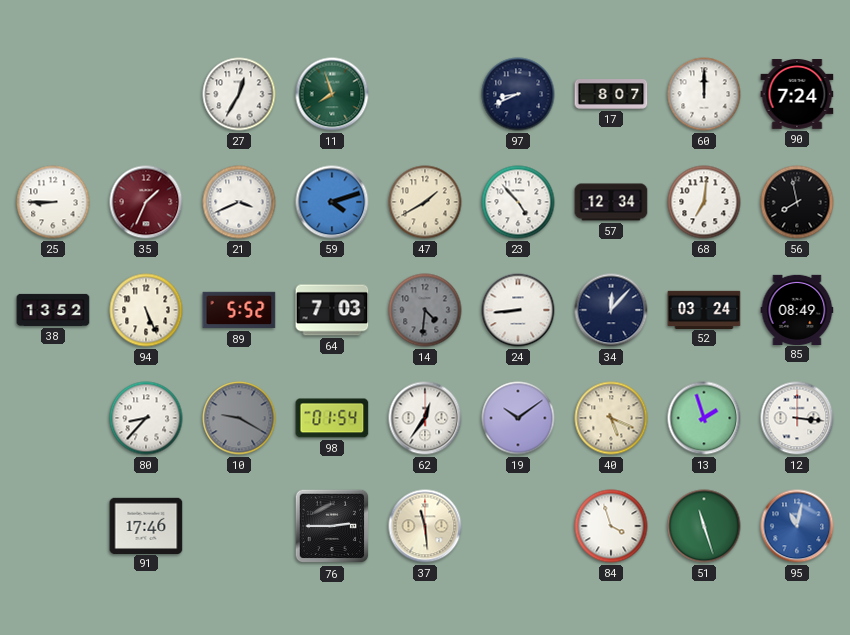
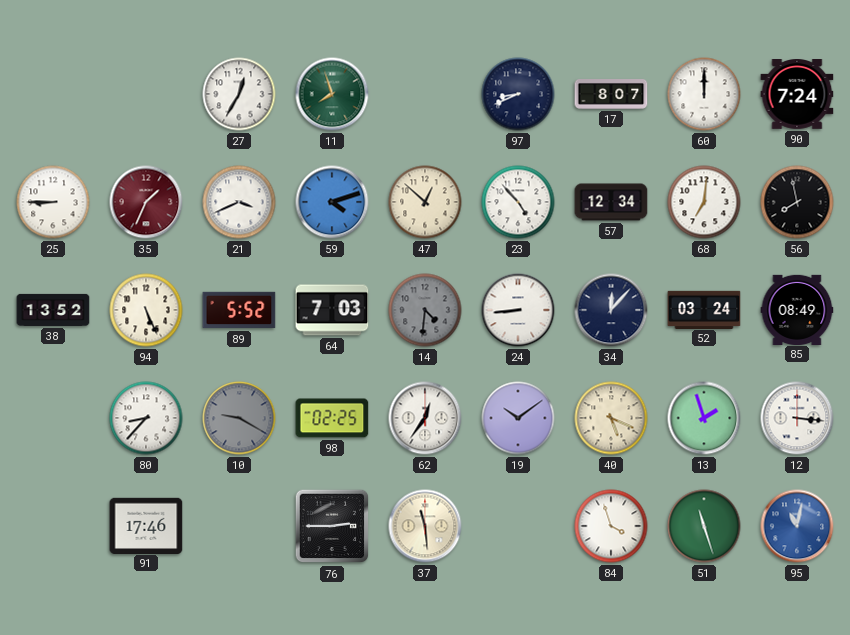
47: 1:40 -> 12:52 (425, 202)
98: 01:54 -> 02:25 (332, 418)
